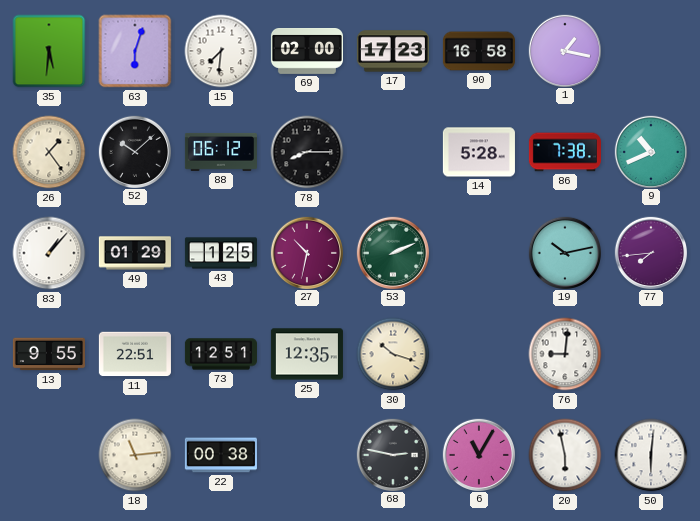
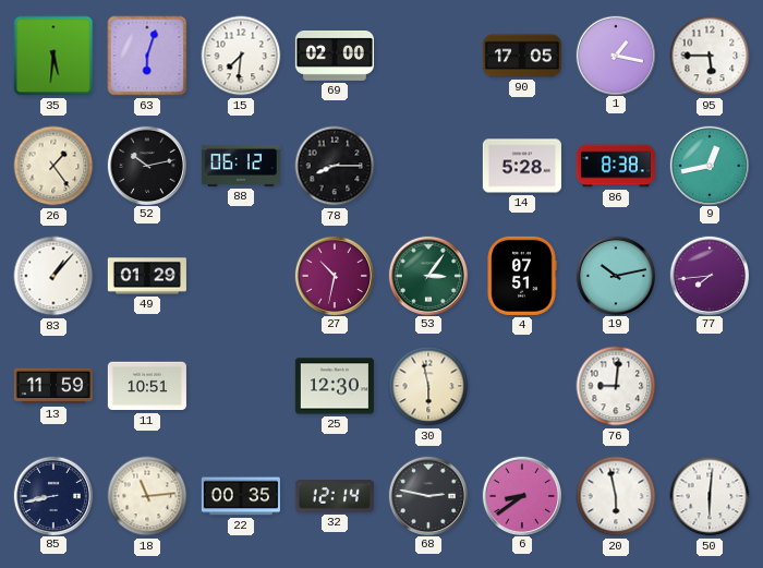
17: 17:23 -> none (393, 51)
90: 16:58 -> 17:05 (522, 56)
95: none -> 5:45 (710, 56)
52: 10:08 -> 10:13 (146, 165)
86: 7:38 -> 8:38 (616, 166)
9: 10:41 -> 12:43 (708, 165)
43: 1:25 -> none (221, 253)
53: 2:11 -> 3:06 (427, 275)
4: none -> 07:51 (522, 276)
13: 9:55 -> 11:59 (53, 386)
11: 22:51 -> 10:51 (147, 386)
73: 12:51 -> none (221, 354)
25: 12:35 -> 12:30 (335, 386)
30: 10:18 -> 5:58 (428, 386)
85: none -> 8:43 (52, 495)
22: 00:38 -> 00:35 (241, 496)
32: none -> 12:14 (335, 497)
6: 11:05 -> 8:39 (521, 495)
